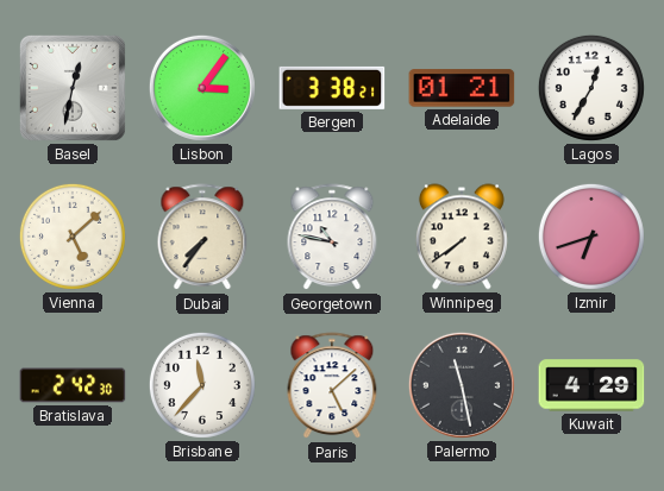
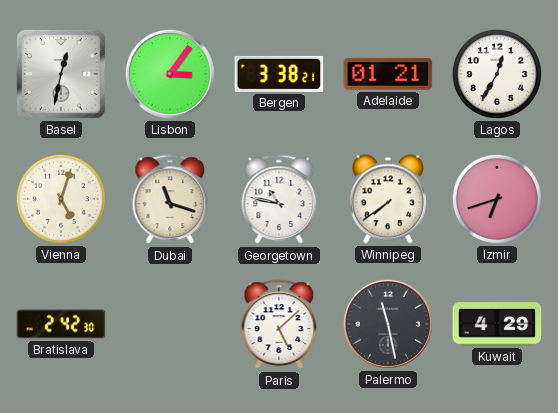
Vienna: 5:08 -> 5:03 (61, 199)
Dubai: 7:36 -> 11:18 (170, 200)
Brisbane: 11:37 -> none (202, 385)
